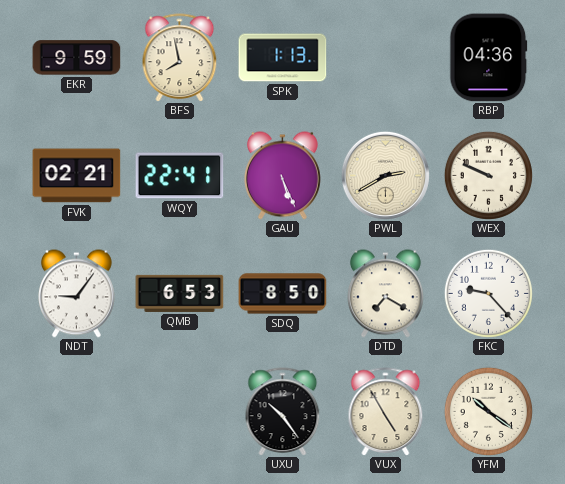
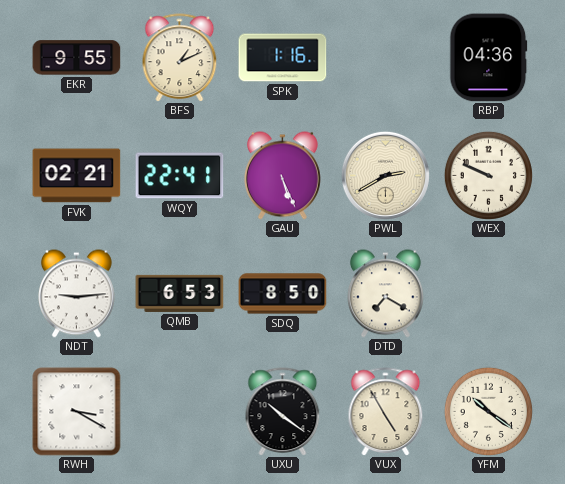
EKR: 9:59 -> 9:55 (77, 58)
BFS: 7:58 -> 1:11 (180, 58)
SPK: 1:13 -> 1:16 (283, 58)
NDT: 9:06 -> 9:14 (76, 294)
FKC: 9:23 -> none (488, 293)
RWH: none -> 3:20 (77, 412)
UXU: 10:24 -> 10:21 (283, 412)
